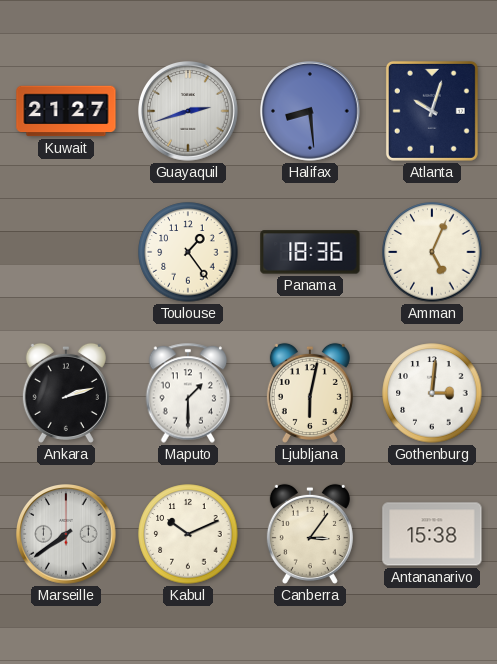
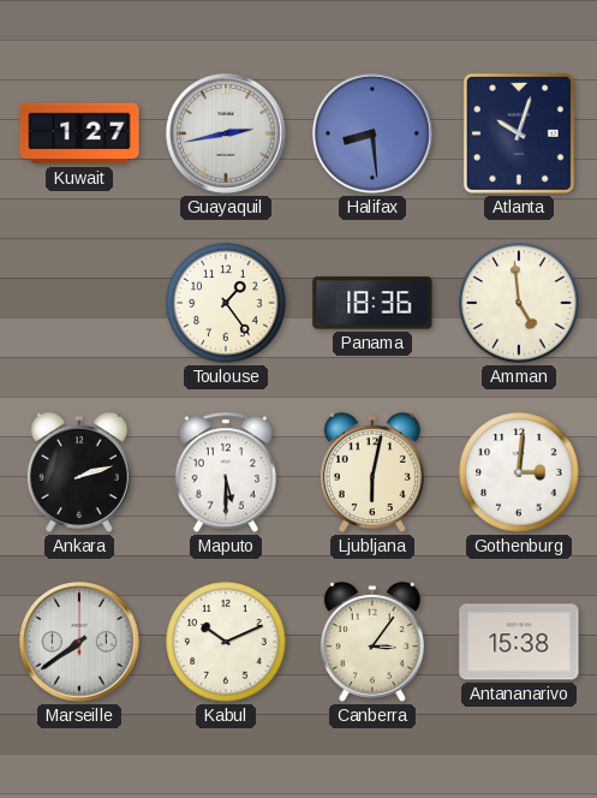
Kuwait: 21:27 -> 1:27 (79, 133)
Guayaquil: 2:42 -> 2:43 (226, 133)
Amman: 5:04 -> 4:59 (519, 303)
Maputo: 1:30 -> 5:30 (226, 472)
